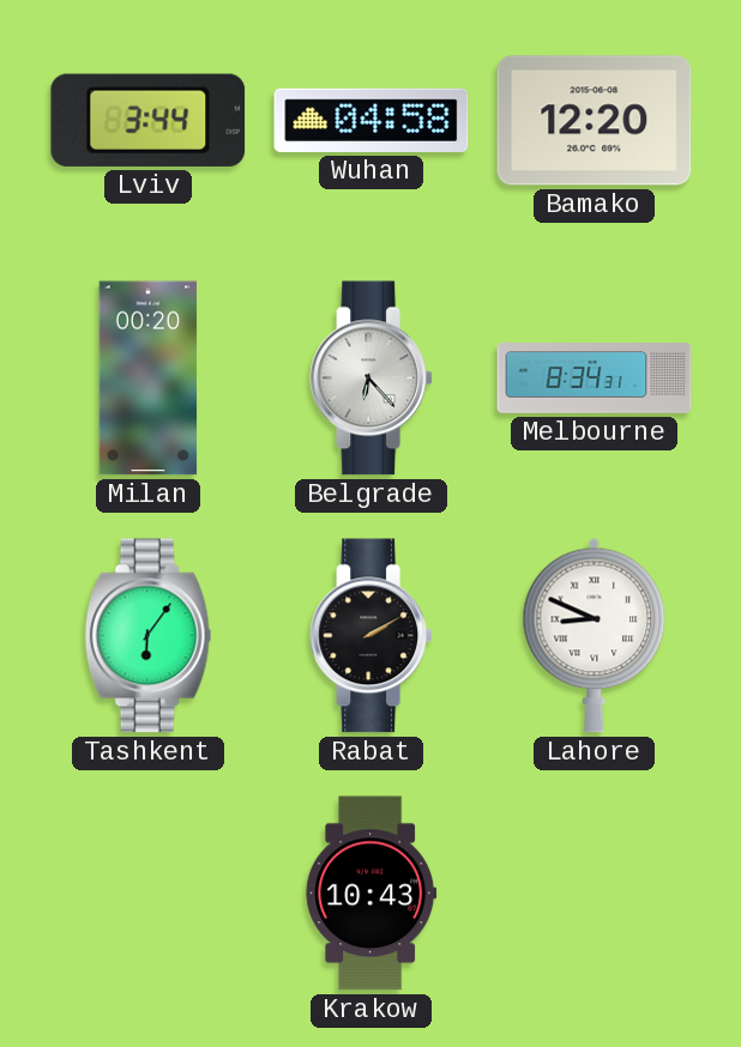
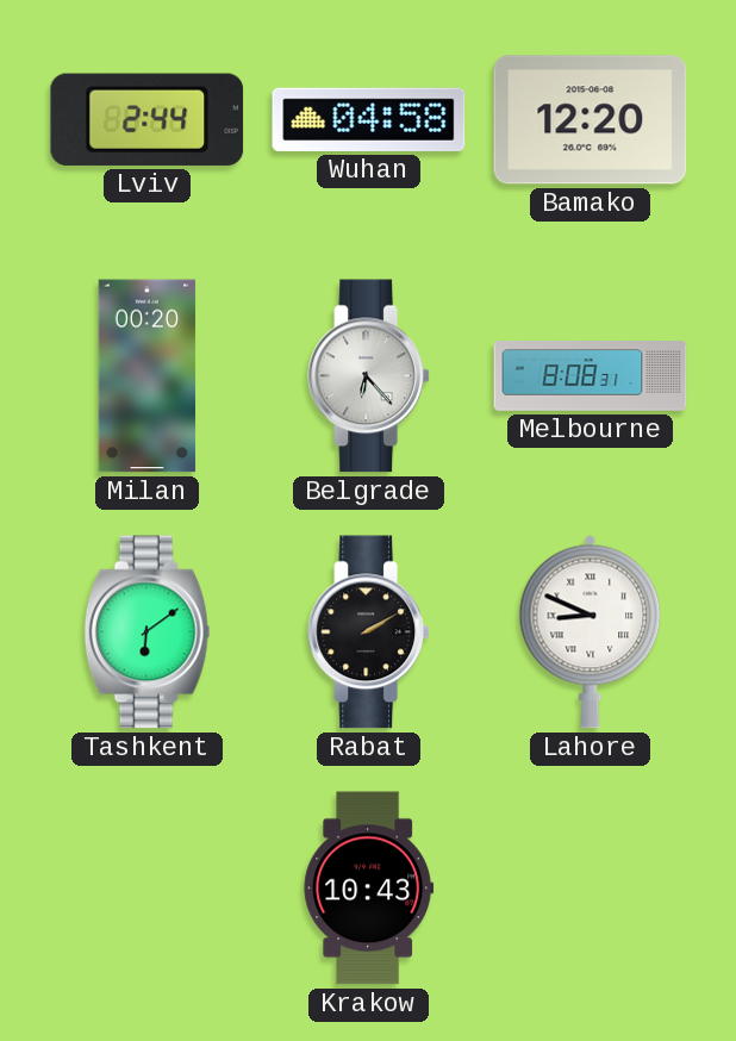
Lviv: 3:44 -> 2:44 (148, 119)
Melbourne: 8:34 -> 8:08 (591, 376)
Tashkent: 6:06 -> 6:09 (148, 632)
